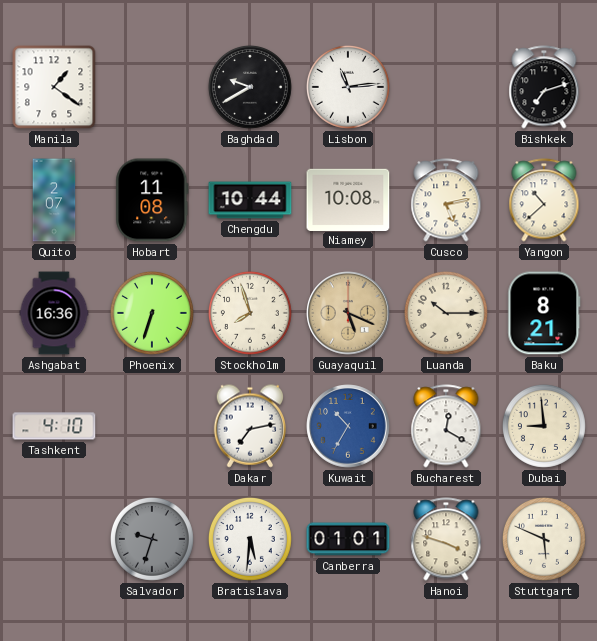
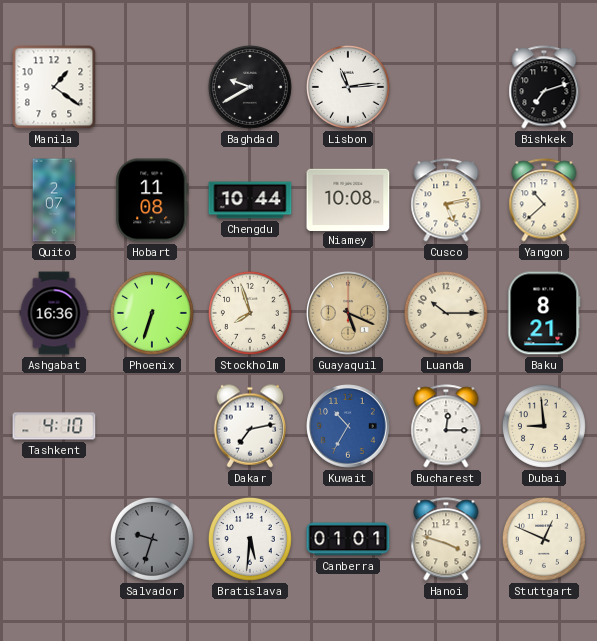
Bucharest: 12:20 -> 12:15 (446, 426)
Stuttgart: 5:49 -> 12:49 (544, 539)
